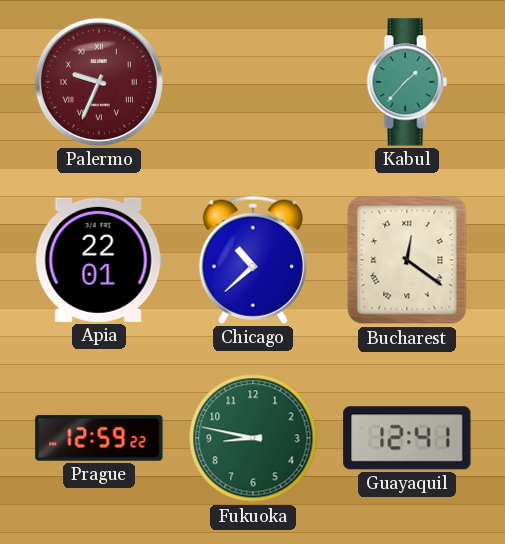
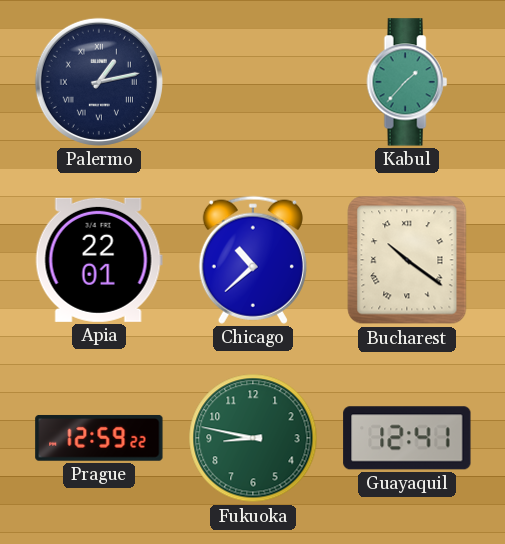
Palermo: 9:34 -> 1:13 (99, 82)
Palermo dial: burgundy -> navy (99, 82)
Bucharest: 12:21 -> 10:21 (407, 260)
